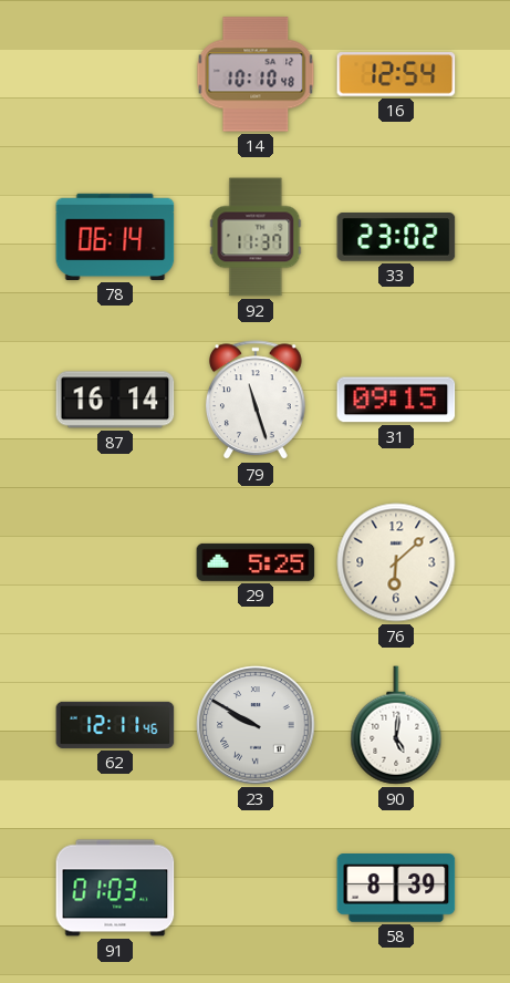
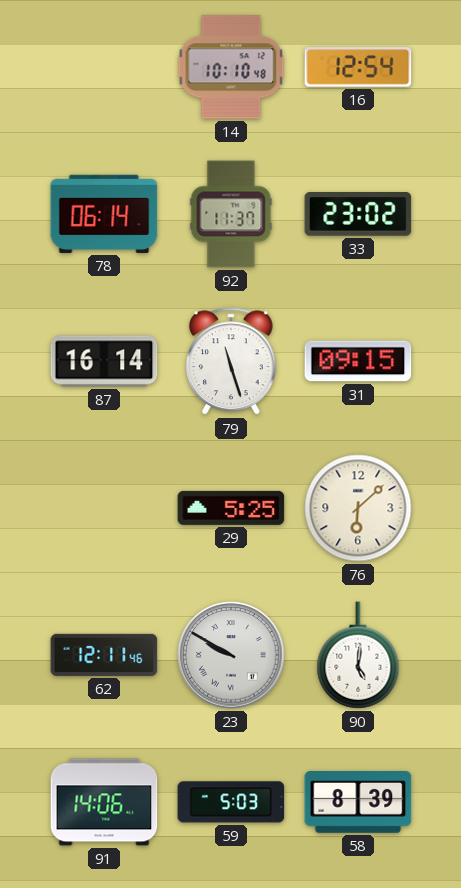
91: 01:03 -> 14:06 (104, 802)
59: none -> 5:03 (231, 802)
